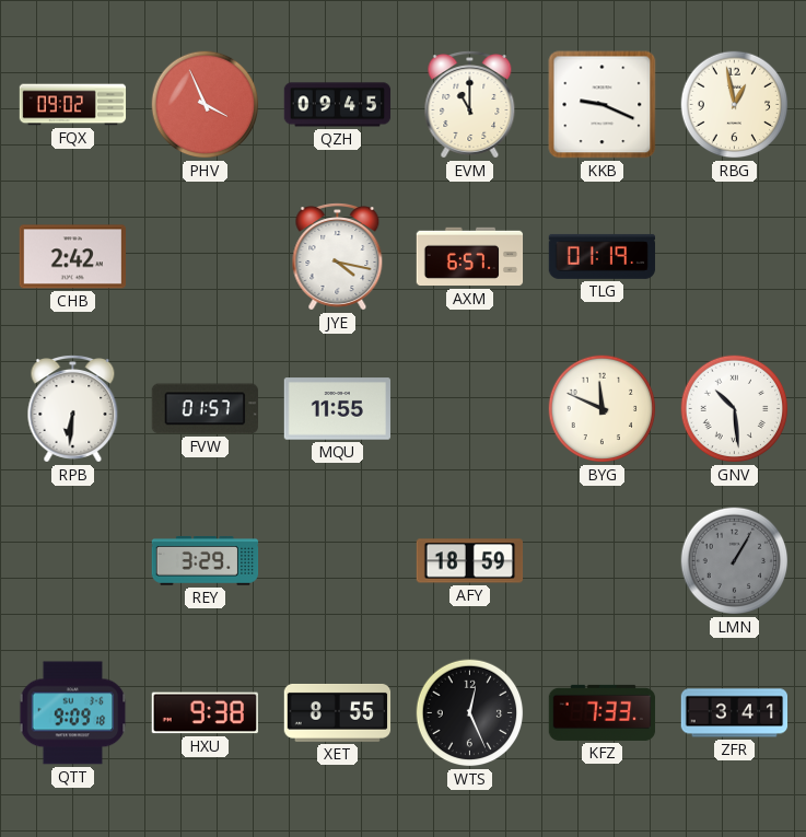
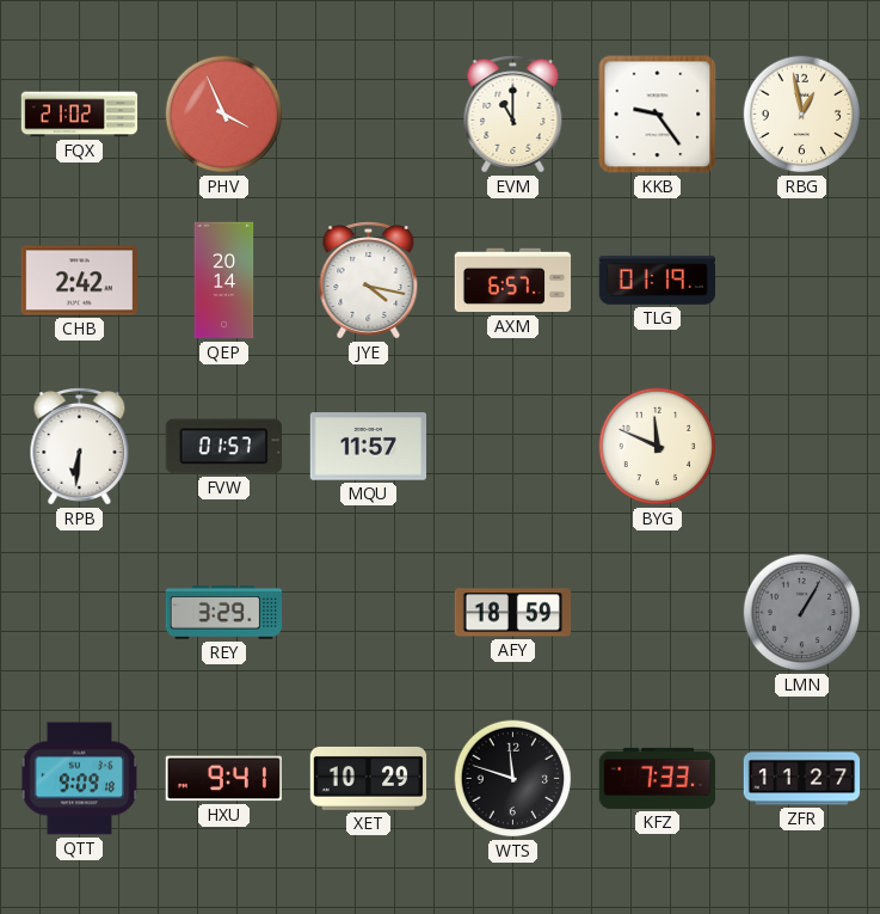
FQX: 09:02 -> 21:02 (80, 115)
QZH: 09:45 -> none (338, 105)
KKB: 9:19 -> 9:24 (658, 115)
QEP: none -> 20:14 (224, 281)
MQU: 11:55 -> 11:57 (369, 447)
GNV: 10:29 -> none (735, 409)
HXU: 9:38 -> 9:41 (223, 779)
XET: 8:55 -> 10:29 (369, 778)
WTS: 12:26 -> 11:48 (513, 779)
ZFR: 3:41 -> 11:27 (802, 779)
